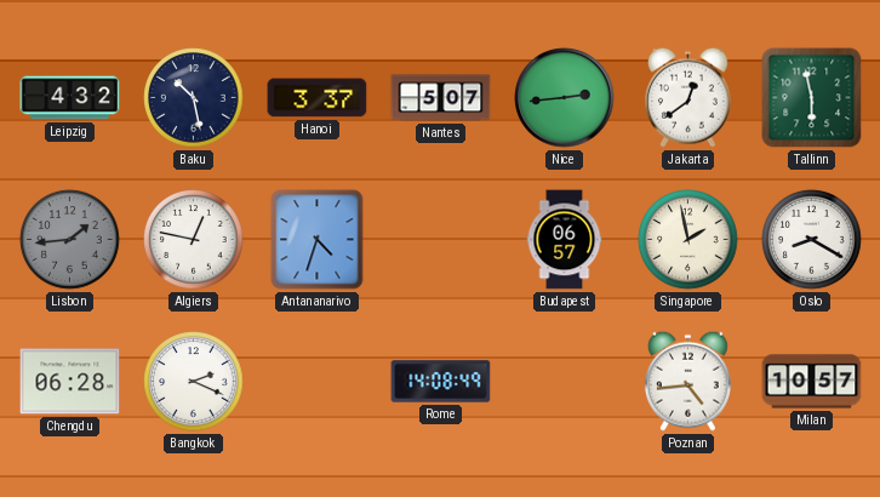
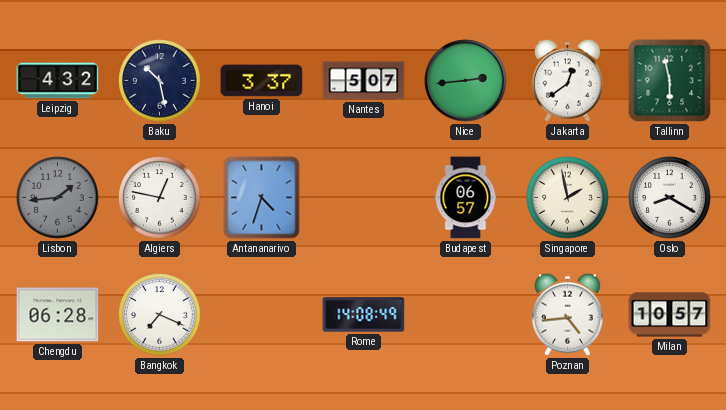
Bangkok: 2:19 -> 7:19 (160, 315)
